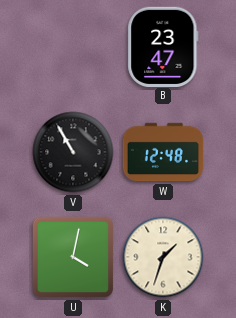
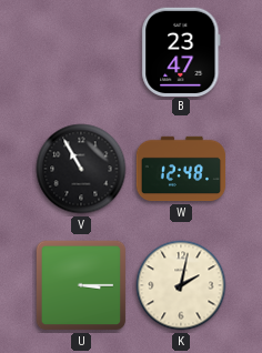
U: 4:02 -> 3:15 (81, 285)
K: 1:33 -> 2:02 (181, 285)
